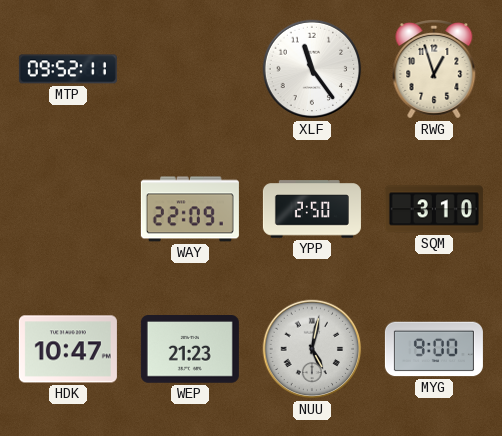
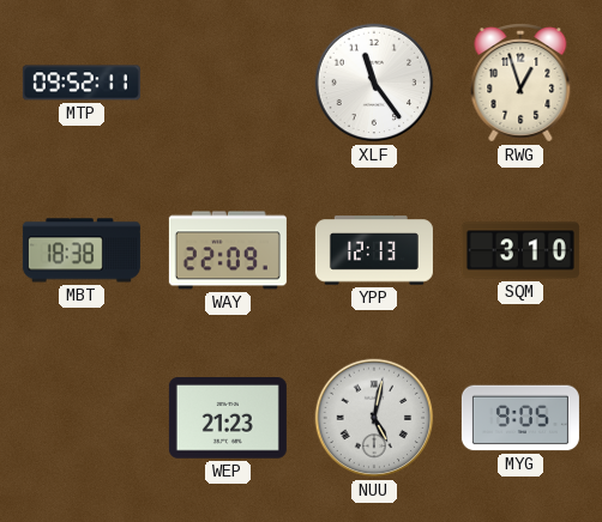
MBT: none -> 18:38 (82, 250)
YPP: 2:50 -> 12:13 (374, 250)
HDK: 10:47 -> none (68, 349)
MYG: 9:00 -> 9:05 (520, 418)
